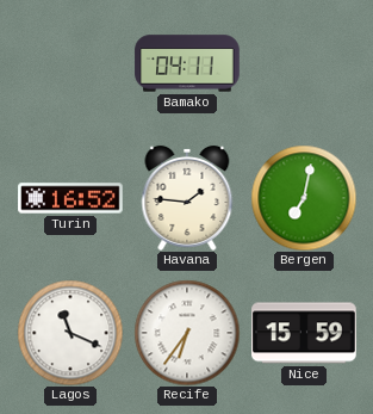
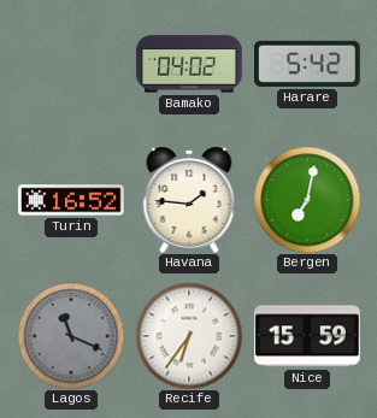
Bamako: 04:11 -> 04:02 (189, 64)
Harare: none -> 5:42 (307, 64)
Lagos dial: white -> grey (71, 336)
